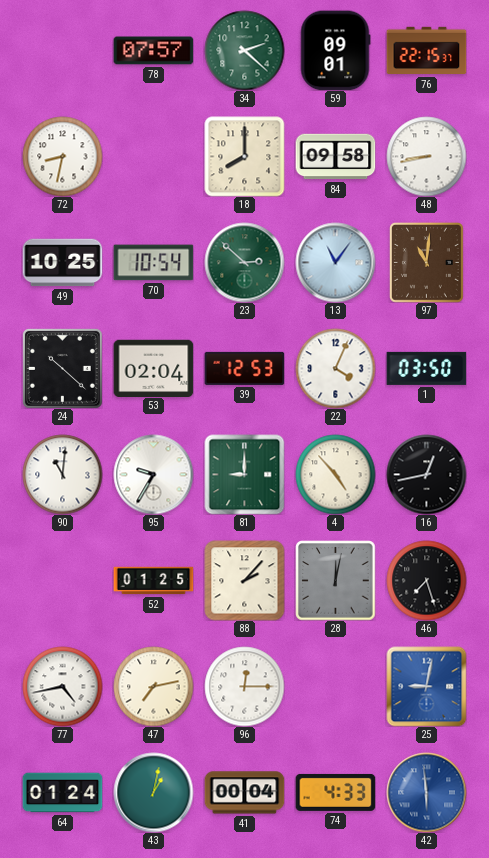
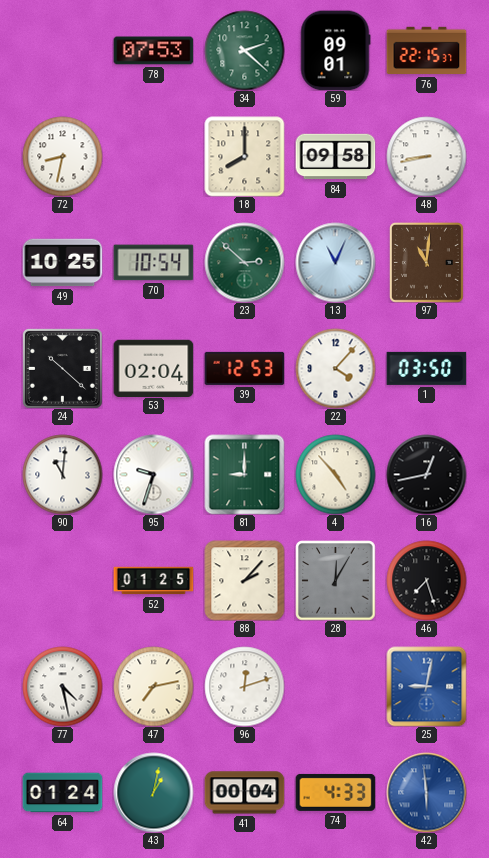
78: 07:57 -> 07:53 (153, 51)
13: 11:06 -> 11:04 (335, 262)
22: 4:04 -> 4:07 (335, 368)
95: 9:35 -> 9:33 (153, 474)
28: 12:02 -> 12:05 (335, 580)
77: 4:43 -> 4:28 (62, 686)
96: 12:15 -> 12:12 (244, 686)
